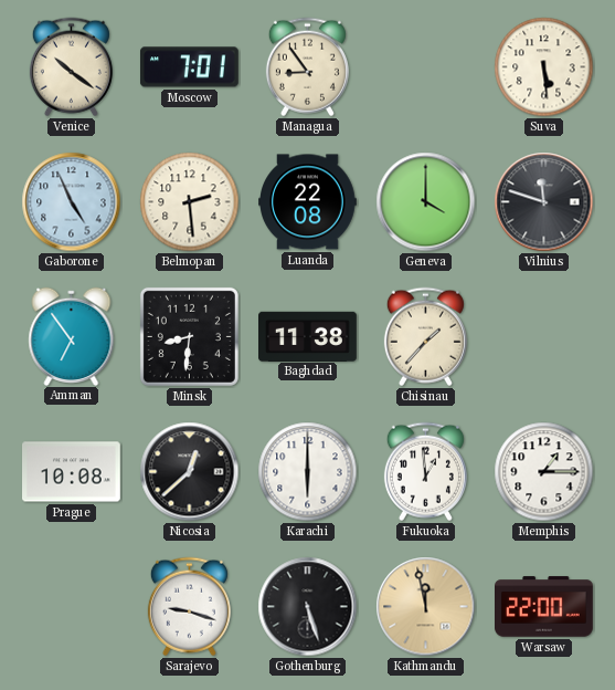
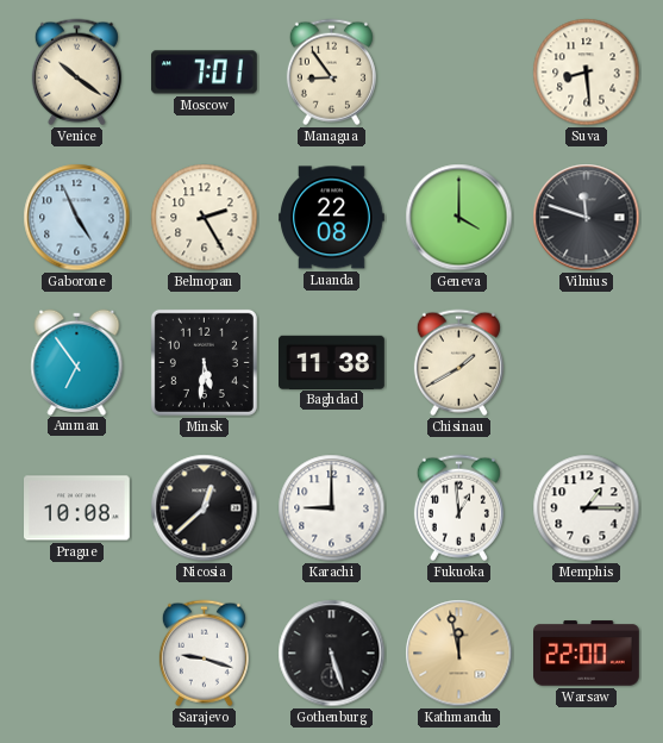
Suva: 5:29 -> 8:29 (587, 73)
Belmopan: 2:29 -> 2:25 (205, 218)
Minsk: 8:31 -> 5:31 (204, 362)
Chisinau: 1:37 -> 1:40 (458, 363)
Karachi: 6:00 -> 9:00 (332, 508)
